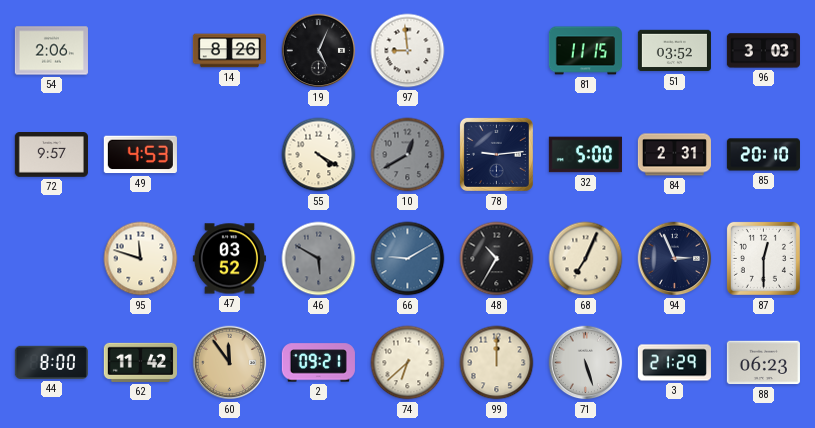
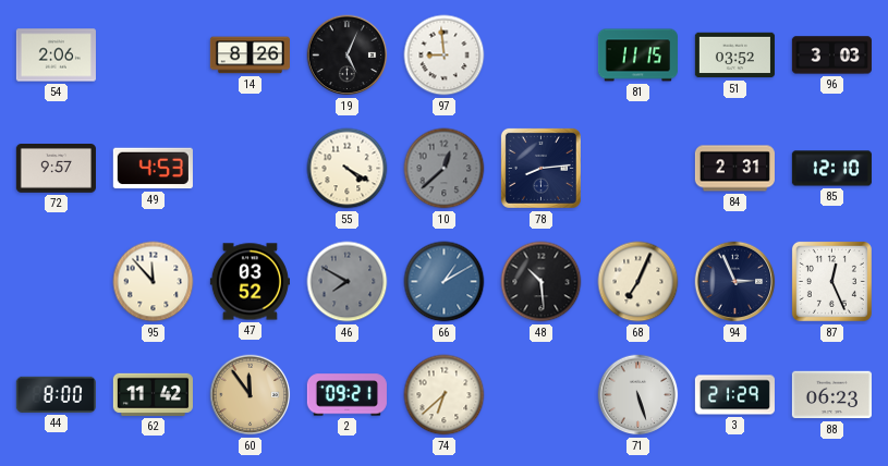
10: 12:40 -> 12:38 (445, 169)
78: 9:14 -> 8:14 (540, 168)
32: 5:00 -> none (585, 155)
85: 20:10 -> 12:10 (831, 169)
95: 11:48 -> 11:53 (154, 282)
46: 5:50 -> 7:50 (348, 282)
66: 9:10 -> 1:10 (445, 282)
48: 10:35 -> 10:29 (542, 282)
87: 12:30 -> 12:26 (831, 281)
99: 12:00 -> none (497, 363)
